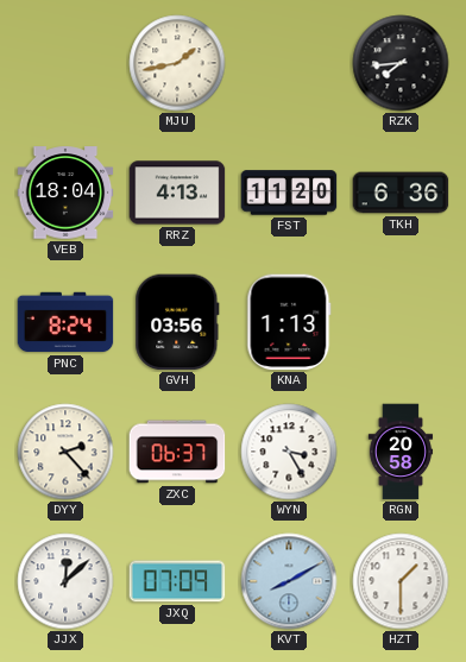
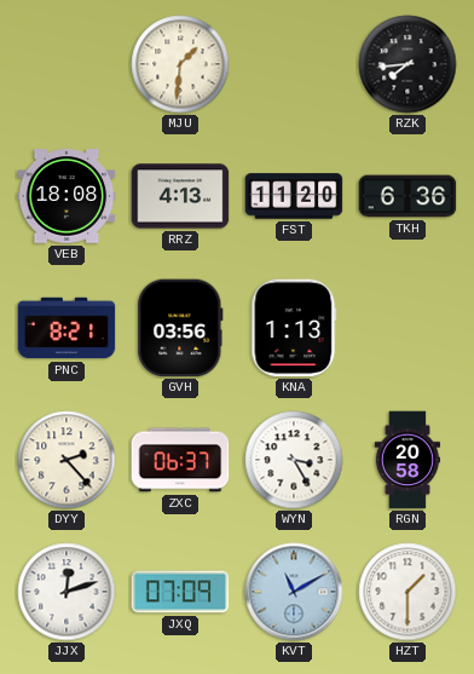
MJU: 1:43 -> 1:31 (180, 64)
VEB: 18:04 -> 18:08 (67, 196)
PNC: 8:24 -> 8:21 (67, 328)
JJX: 12:08 -> 12:12 (67, 592)
KVT: 8:10 -> 11:10 (294, 592)
